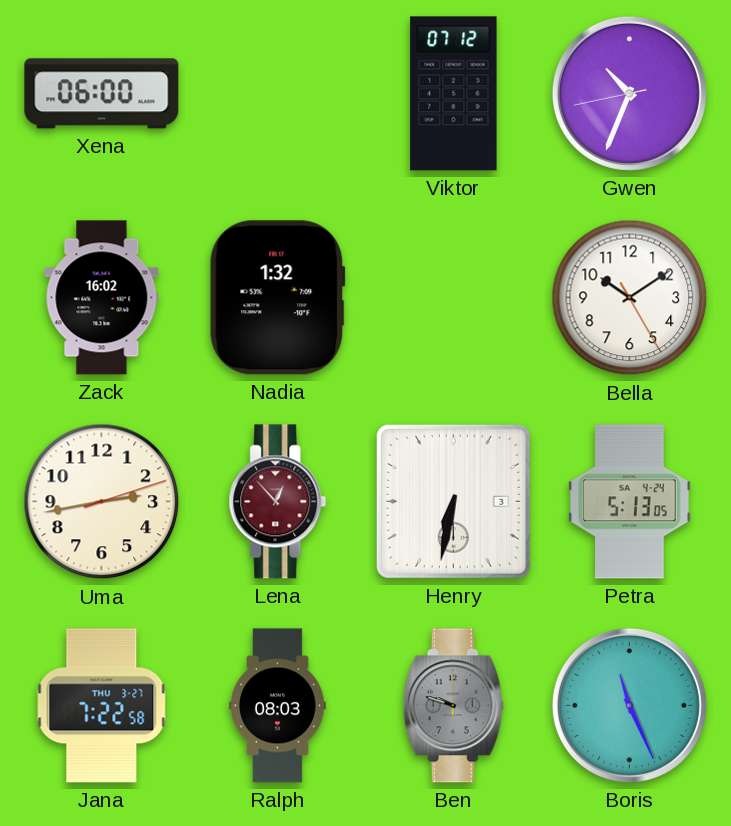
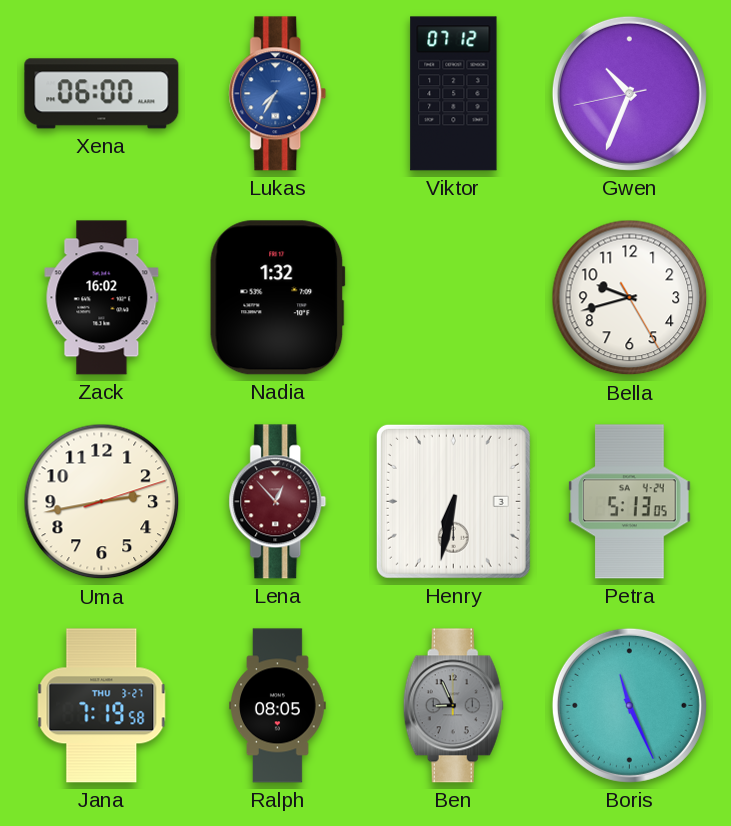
Lukas: none -> 7:35 (278, 94)
Bella: 10:09 -> 9:42 (630, 298)
Jana: 7:22 -> 7:19 (102, 706)
Ralph: 08:03 -> 08:05 (278, 706)
Ben: 9:48 -> 8:56 (453, 706)
